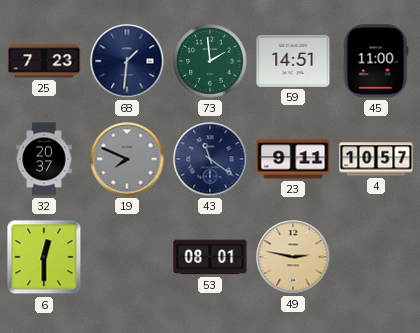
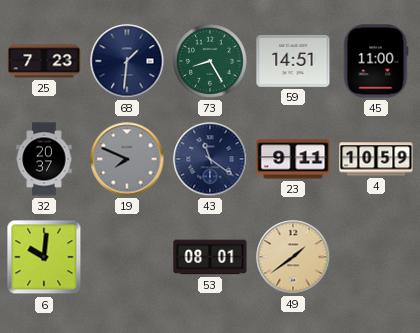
73: 1:59 -> 8:25 (210, 61)
4: 10:57 -> 10:59 (376, 159)
6: 12:30 -> 10:01 (44, 257)
49: 2:47 -> 1:39 (293, 257)
